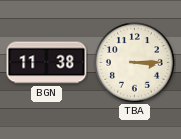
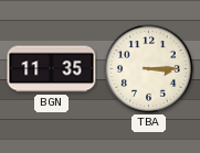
BGN: 11:38 -> 11:35 (52, 69)
